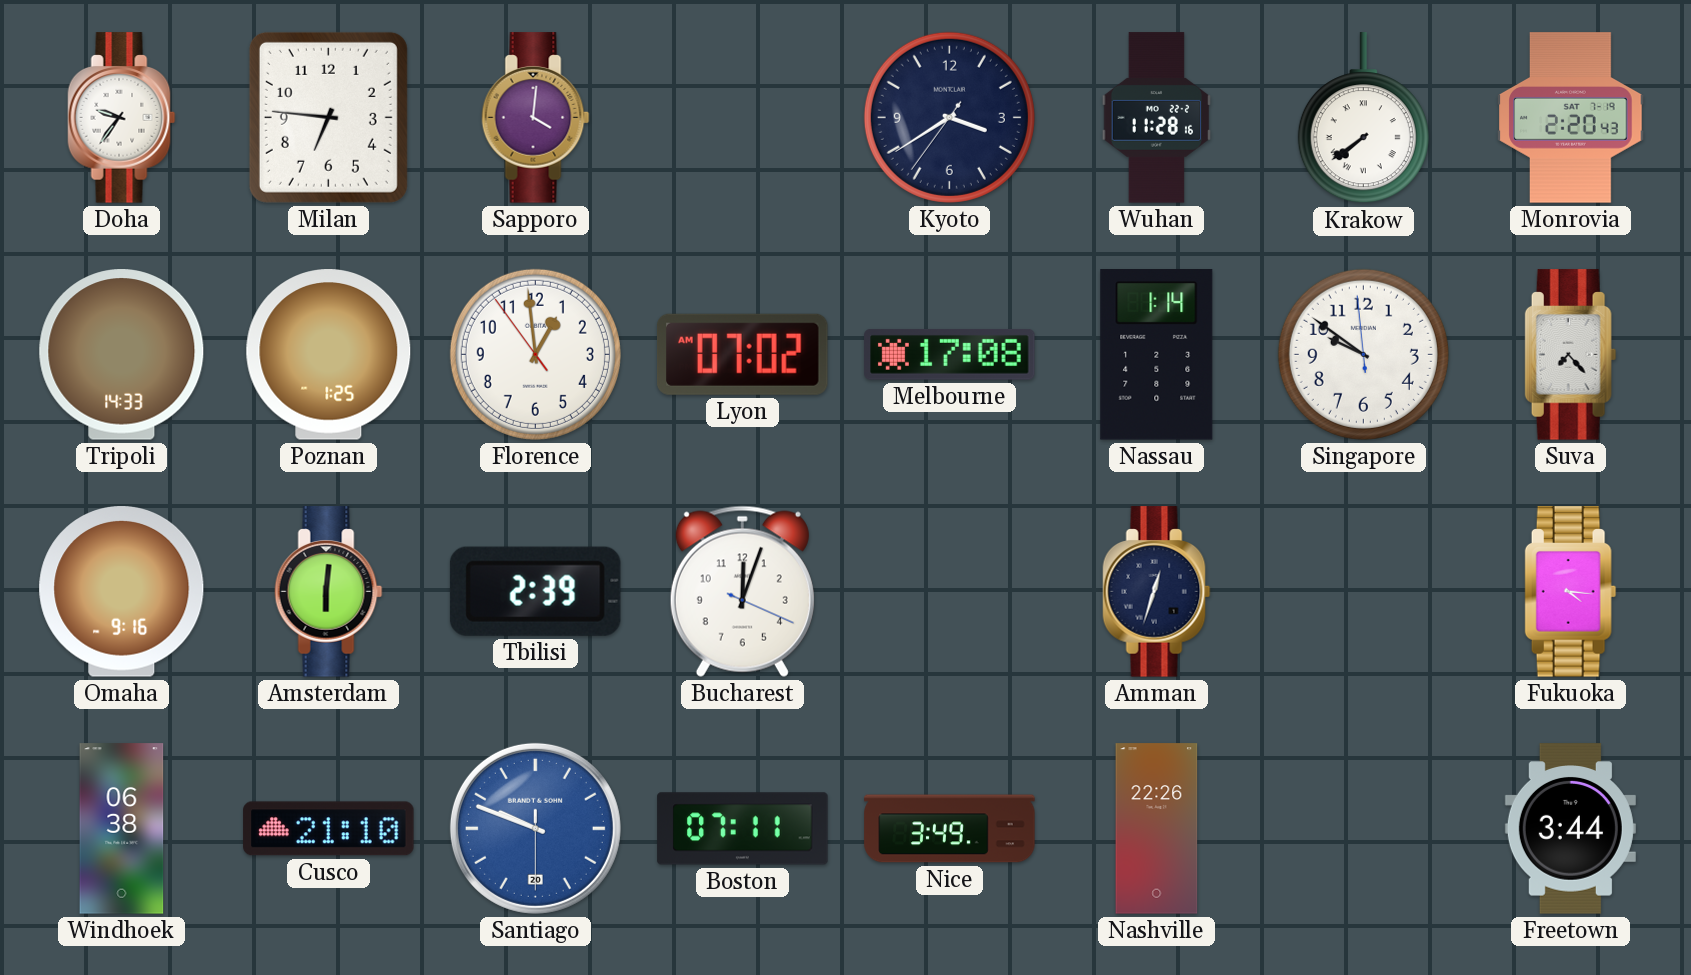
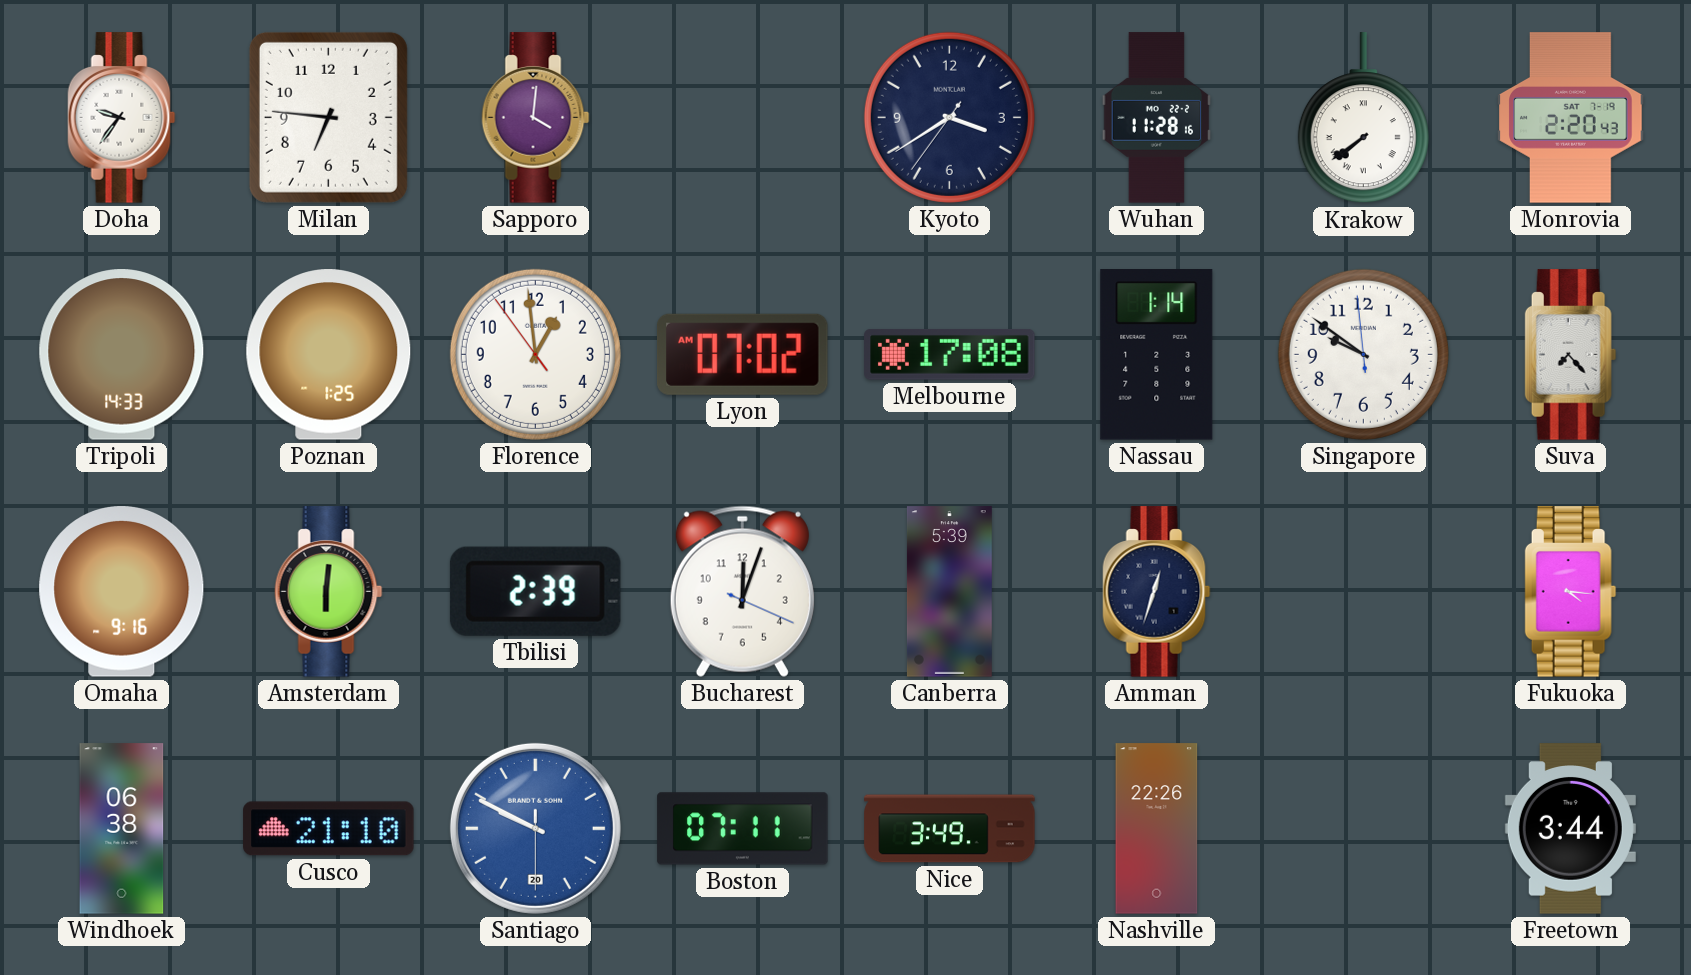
Canberra: none -> 5:39 (949, 592)
Santiago: 9:48 -> 9:49 (535, 828)
